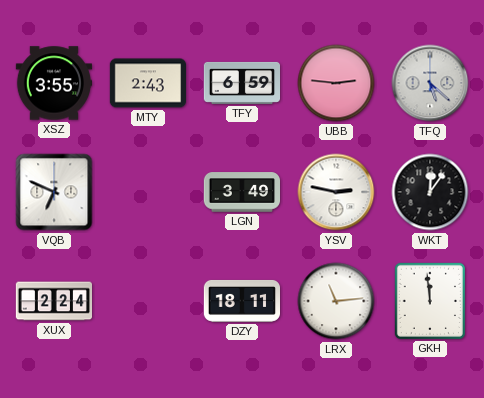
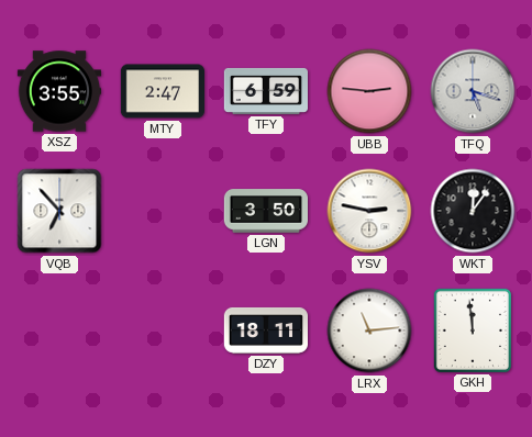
MTY: 2:43 -> 2:47 (162, 91)
TFQ: 5:22 -> 5:18 (473, 91)
VQB: 6:49 -> 6:53 (59, 211)
LGN: 3:49 -> 3:50 (265, 211)
XUX: 2:24 -> none (53, 301)
